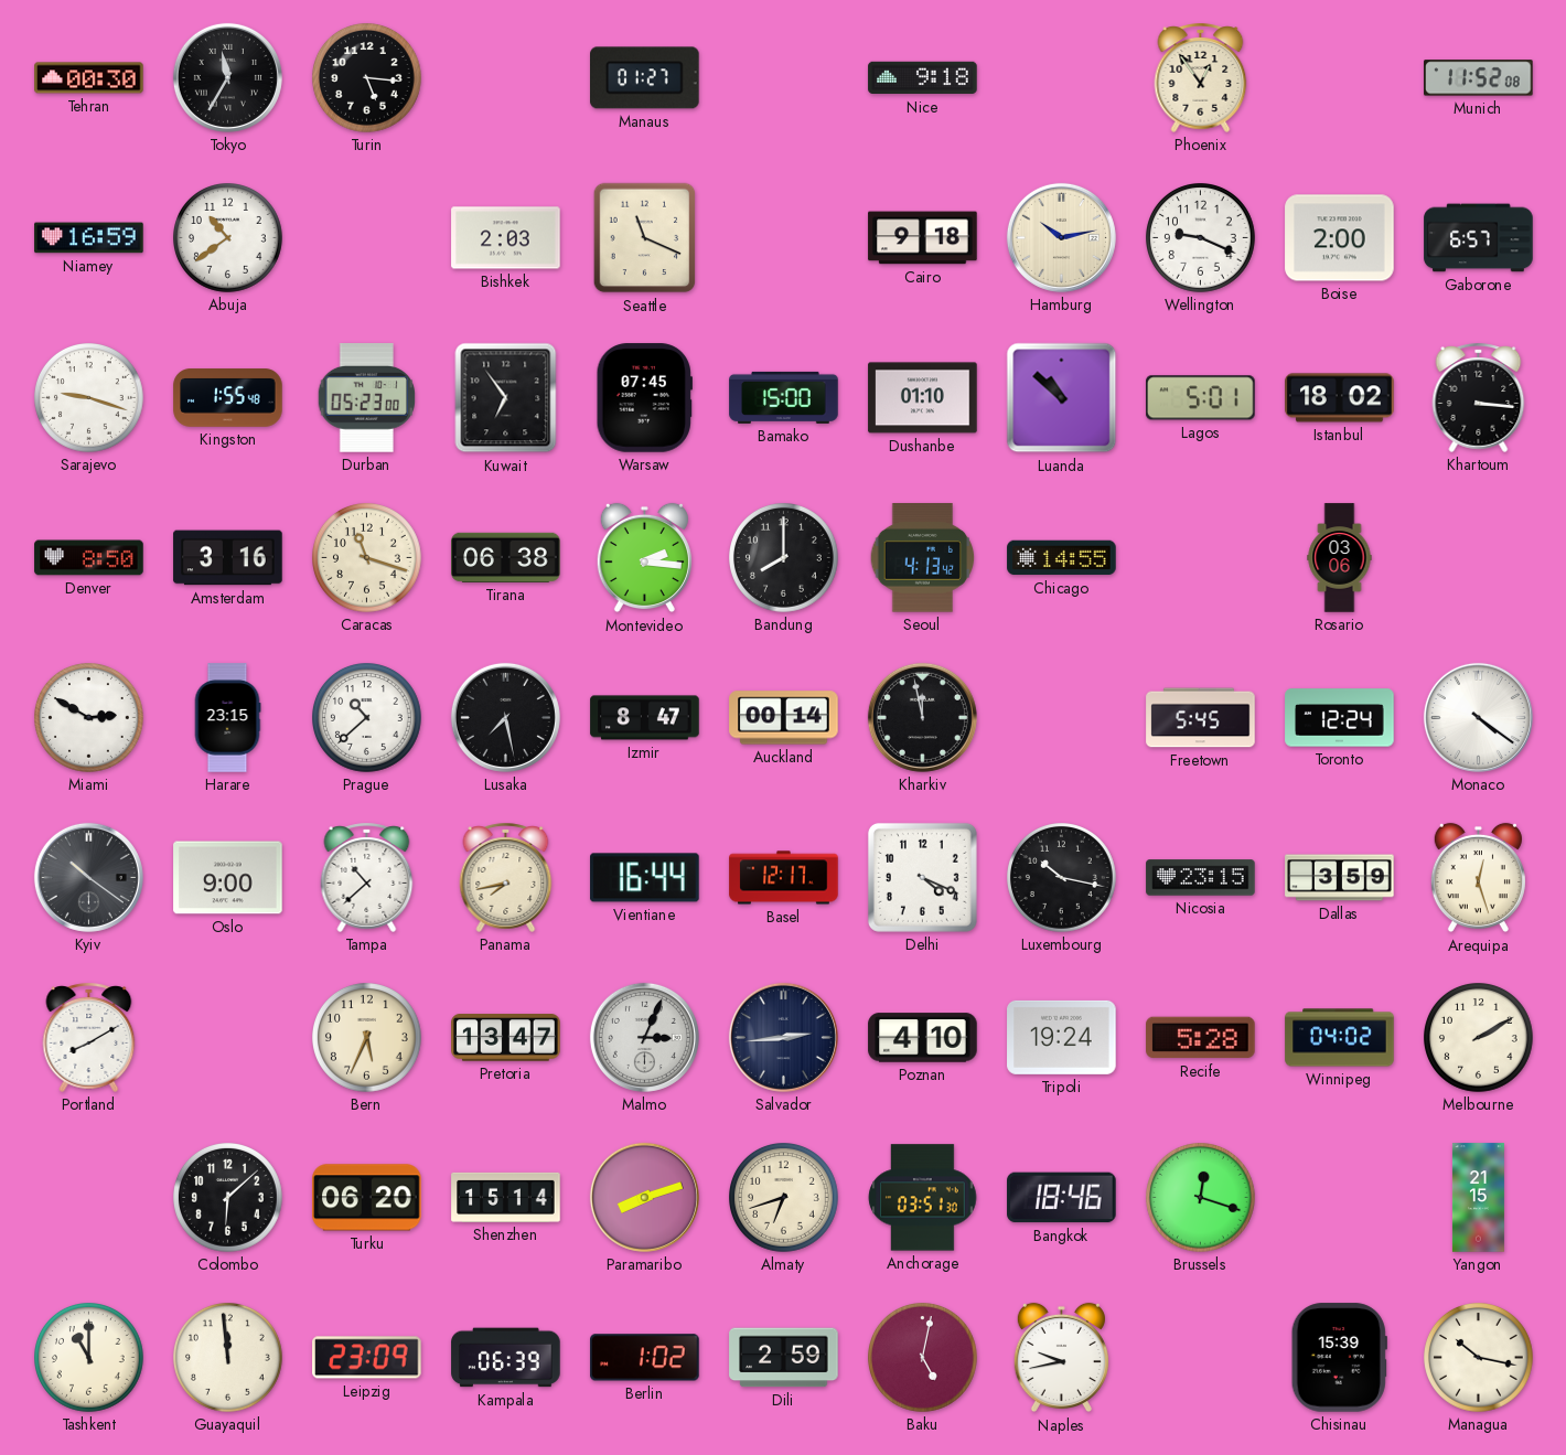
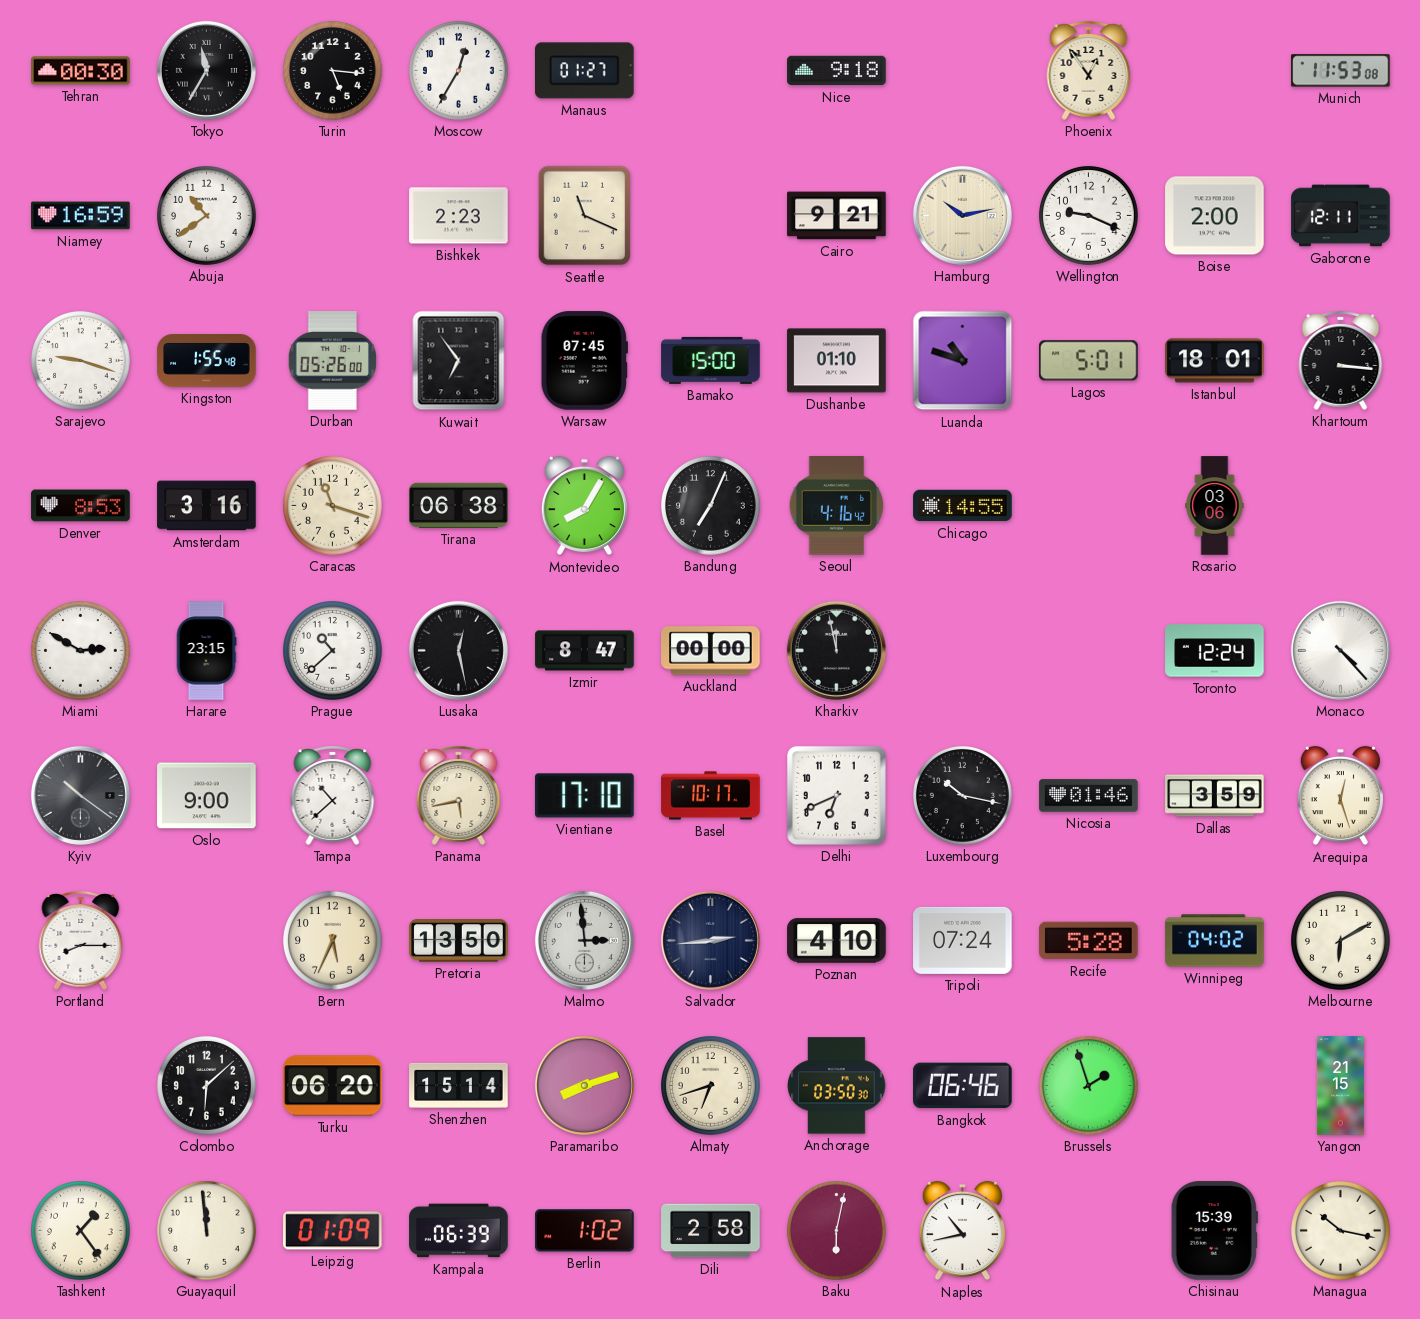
Moscow: none -> 12:35 (459, 71)
Munich: 11:52 -> 11:53 (1341, 71)
Bishkek: 2:03 -> 2:23 (459, 216)
Cairo: 9:18 -> 9:21 (837, 216)
Gaborone: 6:57 -> 12:11 (1341, 216)
Durban: 05:23 -> 05:26 (332, 361)
Luanda: 10:52 -> 10:48 (963, 361)
Istanbul: 18:02 -> 18:01 (1215, 361)
Denver: 8:50 -> 8:53 (81, 506)
Montevideo: 2:16 -> 8:05 (584, 506)
Bandung: 8:00 -> 7:04 (711, 506)
Seoul: 4:13 -> 4:16 (837, 506)
Lusaka: 7:28 -> 12:28 (458, 650)
Auckland: 00:14 -> 00:00 (711, 651)
Freetown: 5:45 -> none (1201, 718)
Monaco: 4:21 -> 4:23 (1340, 650)
Panama: 7:43 -> 5:43 (459, 795)
Vientiane: 16:44 -> 17:10 (585, 796)
Basel: 12:17 -> 10:17 (711, 796)
Delhi: 4:19 -> 6:41 (836, 795)
Nicosia: 23:15 -> 01:46 (1089, 796)
Portland: 8:10 -> 8:15 (81, 940)
Pretoria: 13:47 -> 13:50 (459, 941)
Malmo: 3:04 -> 2:59 (584, 940)
Tripoli: 19:24 -> 07:24 (963, 940)
Melbourne: 2:10 -> 6:10 (1341, 941)
Anchorage: 03:51 -> 03:50 (837, 1086)
Bangkok: 18:46 -> 06:46 (963, 1086)
Brussels: 12:18 -> 1:57 (1089, 1086)
Tashkent: 11:00 -> 1:24 (81, 1231)
Leipzig: 23:09 -> 01:09 (333, 1231)
Dili: 2:59 -> 2:58 (711, 1231)
Baku: 5:02 -> 6:02 (837, 1231)
Naples: 9:43 -> 10:43 (962, 1231)
